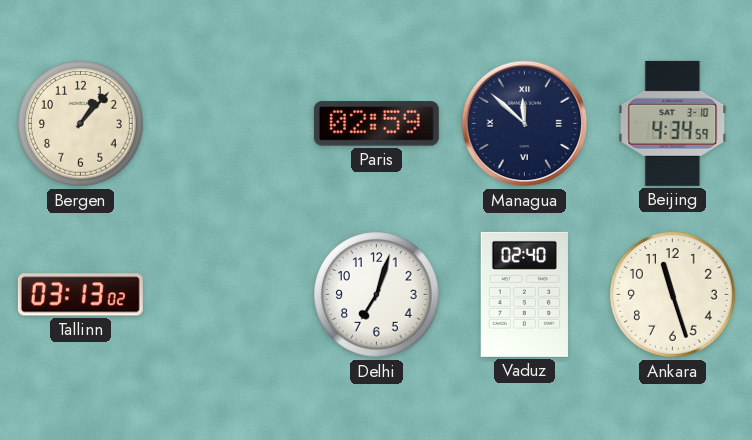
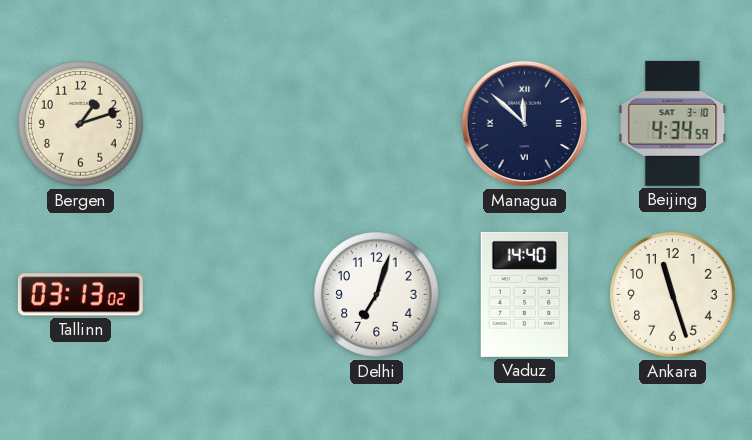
Bergen: 1:07 -> 1:12 (81, 124)
Paris: 02:59 -> none (376, 124)
Vaduz: 02:40 -> 14:40 (524, 294)
